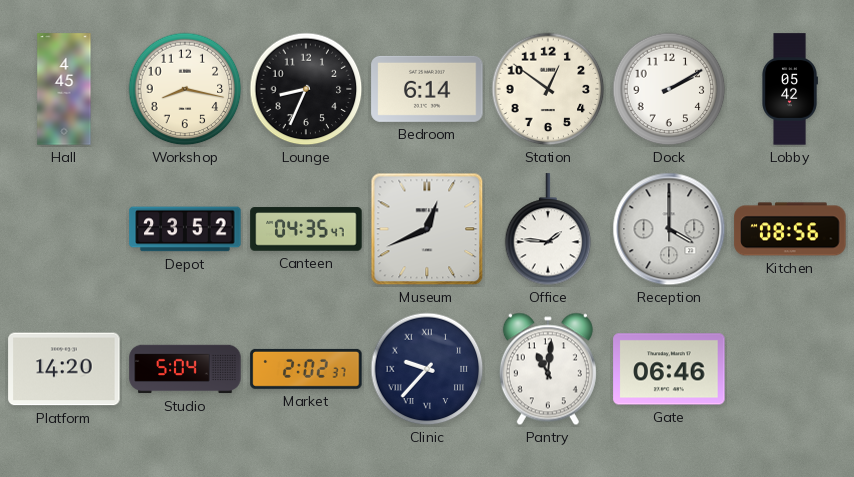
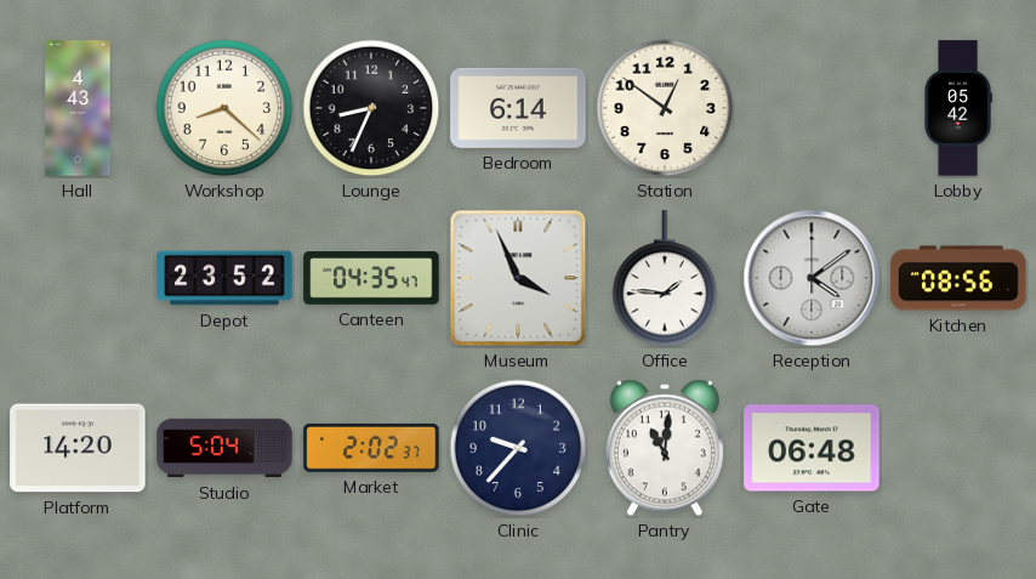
Hall: 4:45 -> 4:43 (78, 108)
Workshop: 8:17 -> 8:22 (224, 108)
Dock: 2:10 -> none (669, 89)
Museum: 12:41 -> 3:56 (518, 278)
Reception: 4:00 -> 4:09 (812, 278)
Clinic numerals: Roman -> Arabic (518, 448)
Gate: 06:46 -> 06:48 (812, 448)
